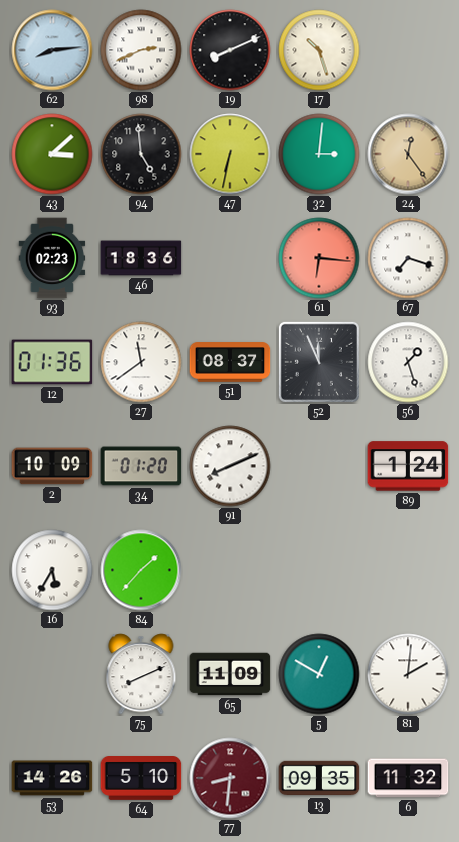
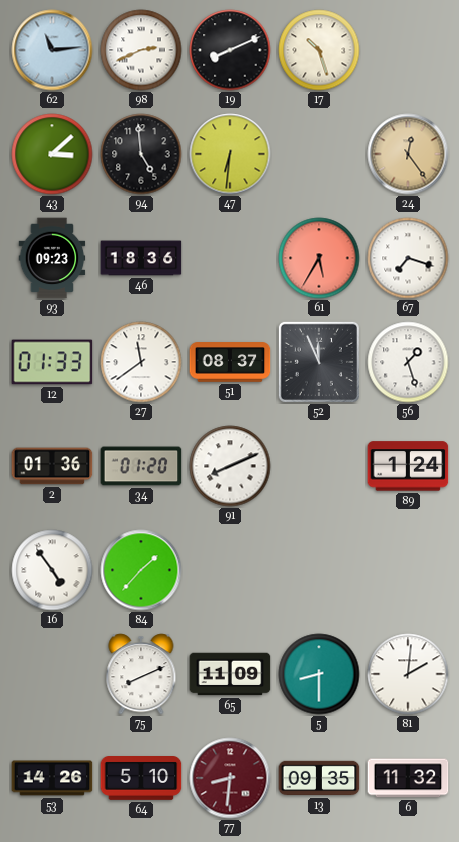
62: 8:14 -> 11:14 (52, 50)
47: 6:32 -> 6:31 (230, 154)
32: 3:01 -> none (319, 154)
93: 02:23 -> 09:23 (52, 258)
61: 6:16 -> 5:35 (319, 258)
12: 01:36 -> 01:33 (52, 362)
2: 10:09 -> 01:36 (52, 466)
16: 5:35 -> 4:54 (52, 570)
5: 12:50 -> 8:30 (319, 674)
